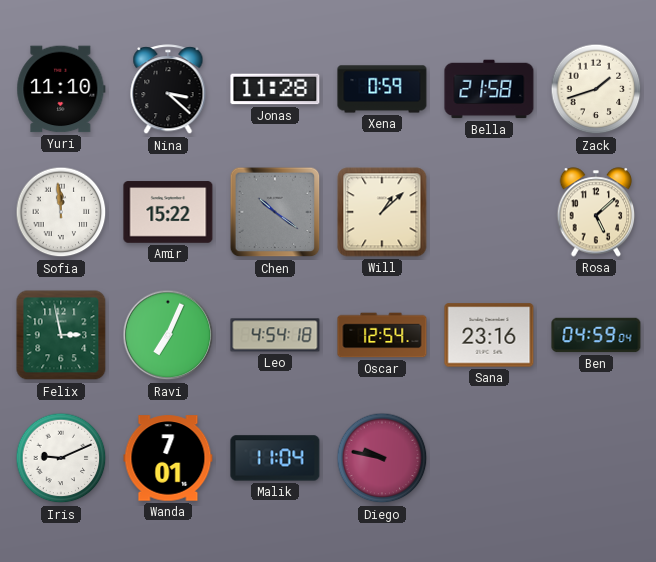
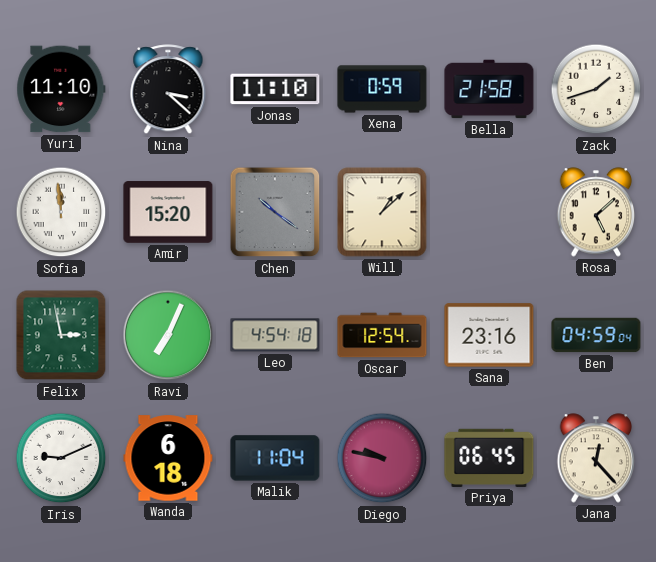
Jonas: 11:28 -> 11:10 (275, 89)
Amir: 15:22 -> 15:20 (168, 212)
Wanda: 7:01 -> 6:18 (168, 458)
Priya: none -> 06:45 (489, 458)
Jana: none -> 12:23 (596, 458)
